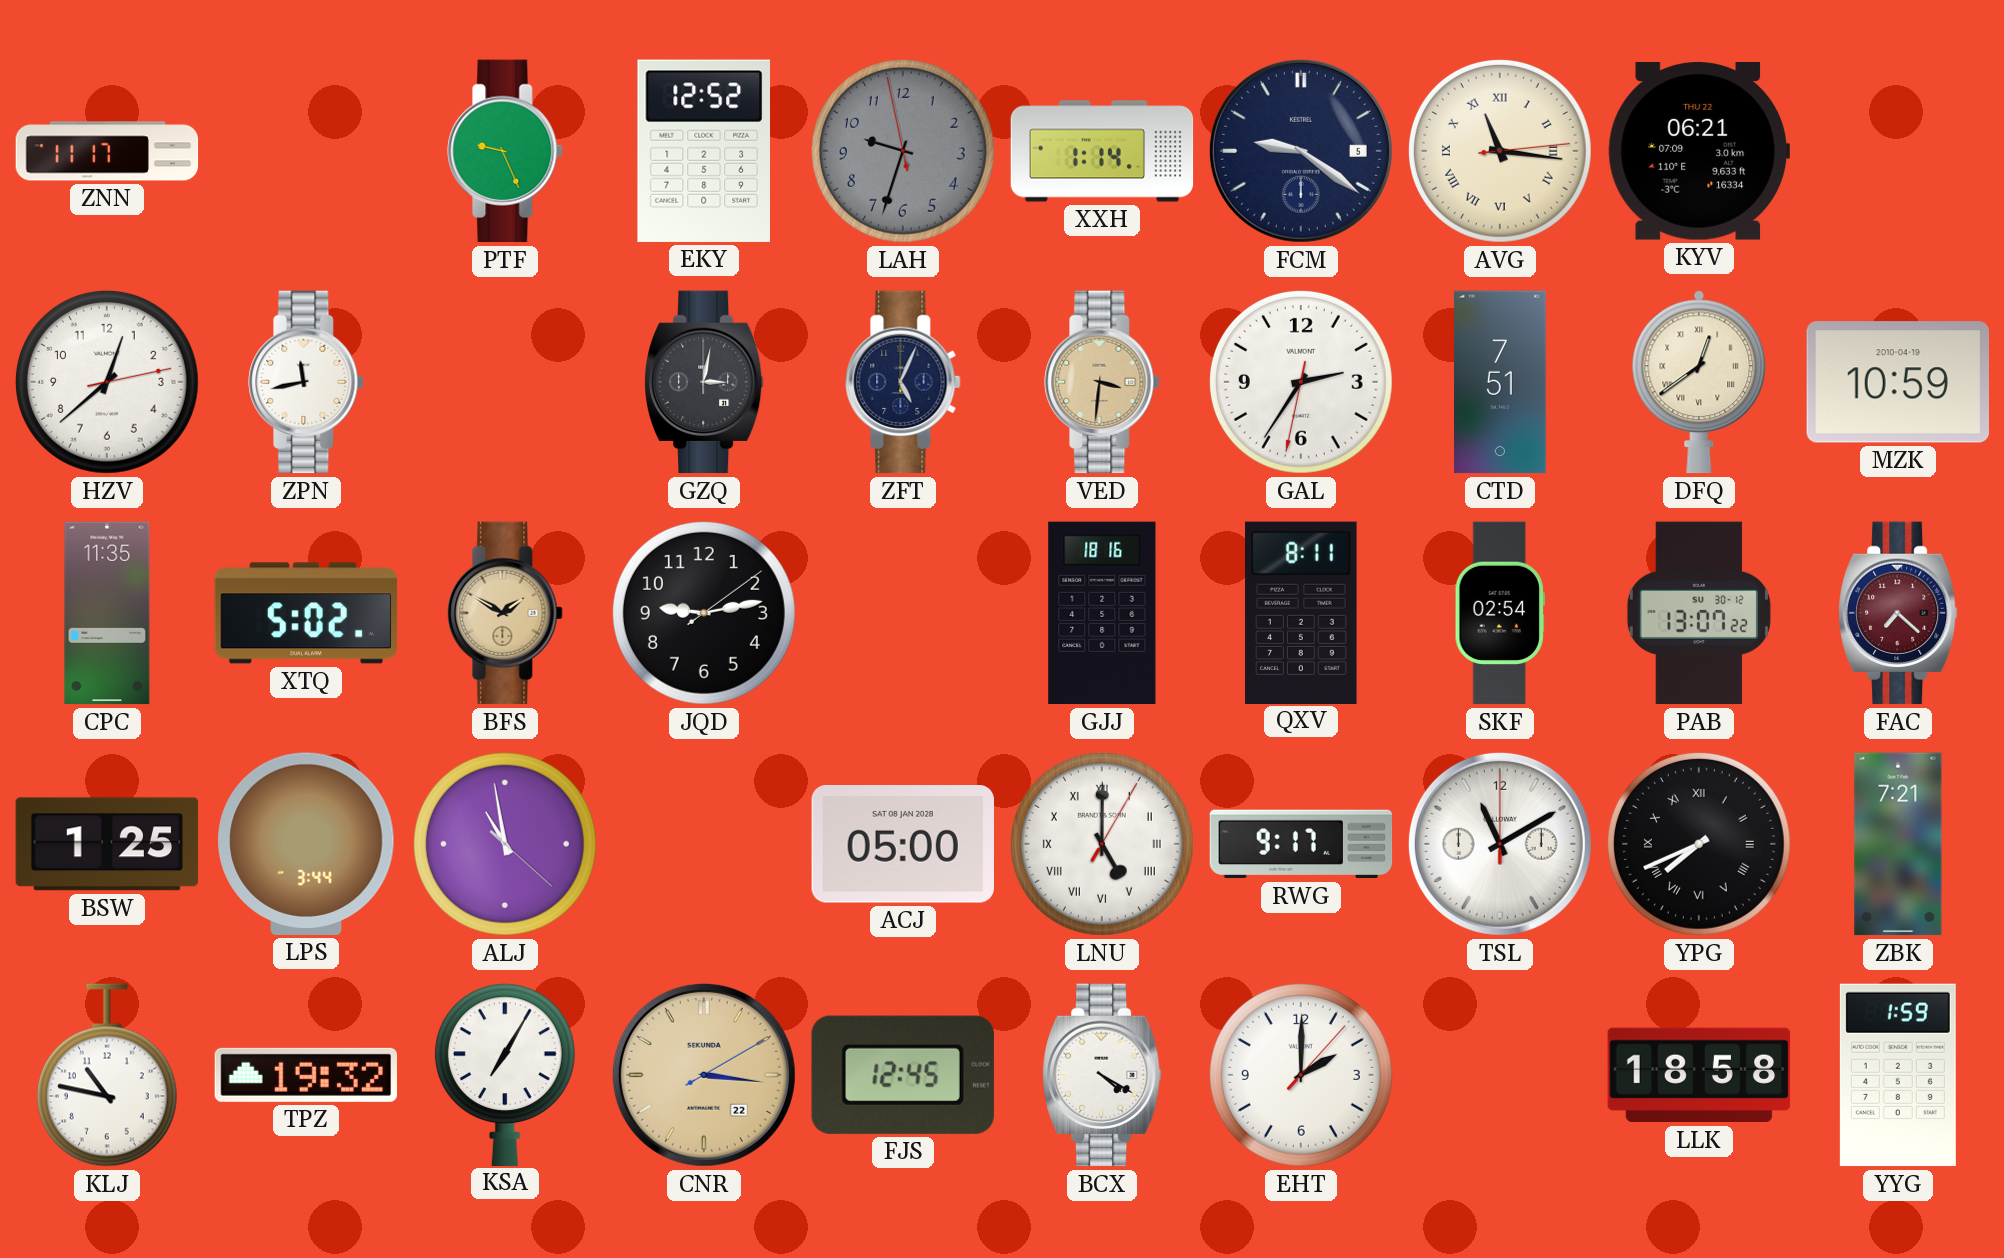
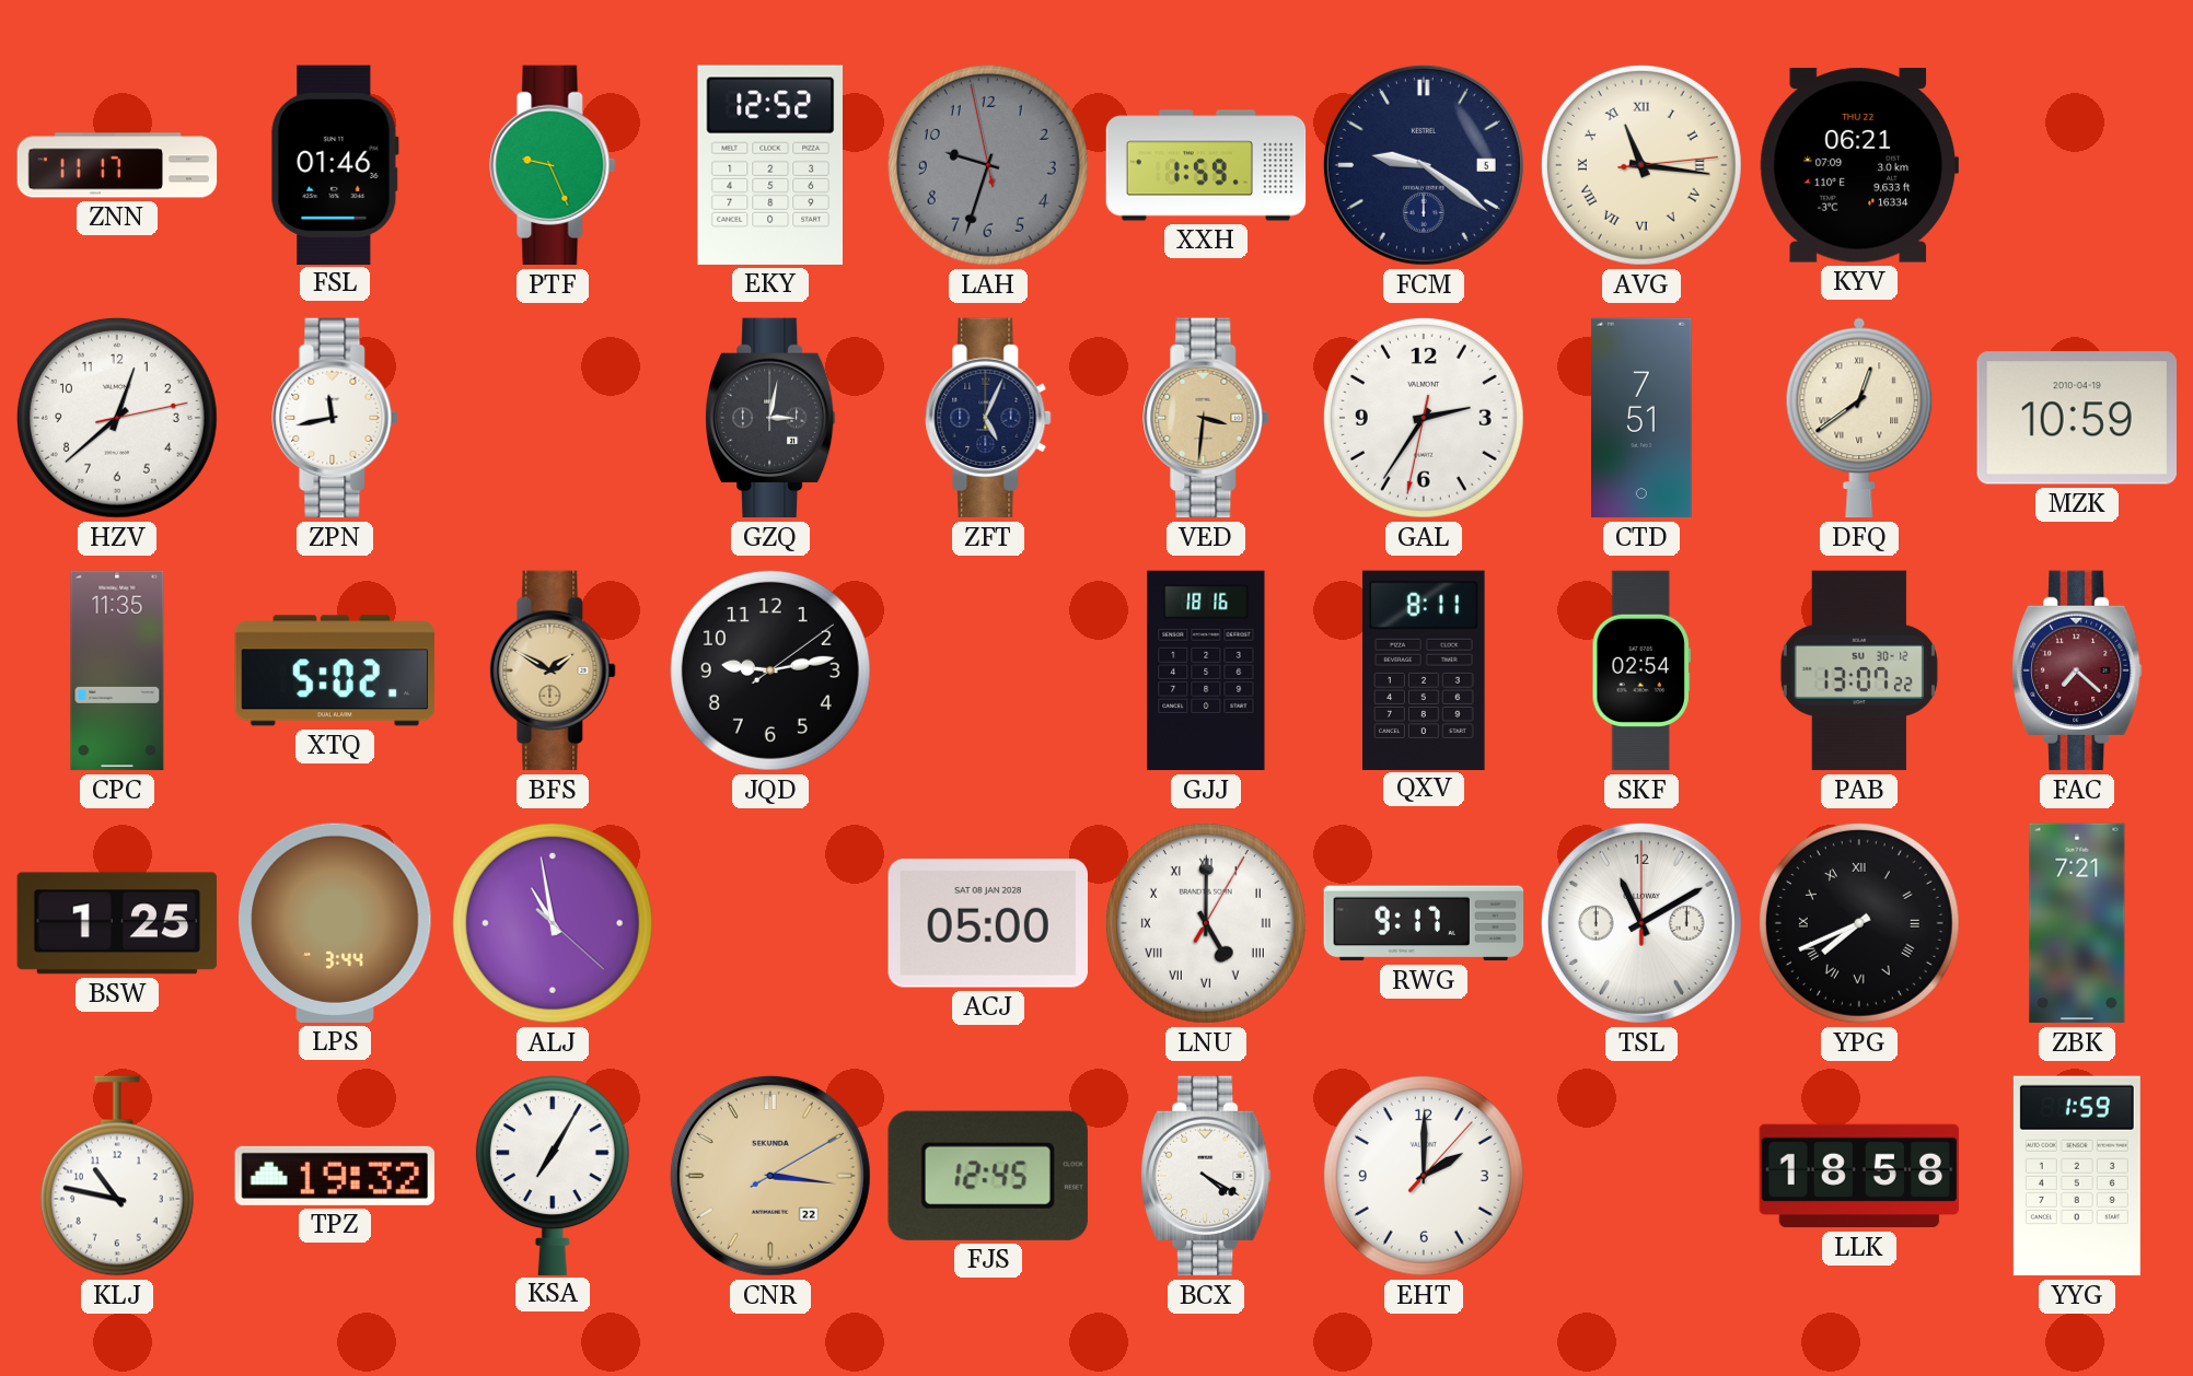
FSL: none -> 01:46 (335, 164)
XXH: 1:14 -> 1:59 (1206, 165)
